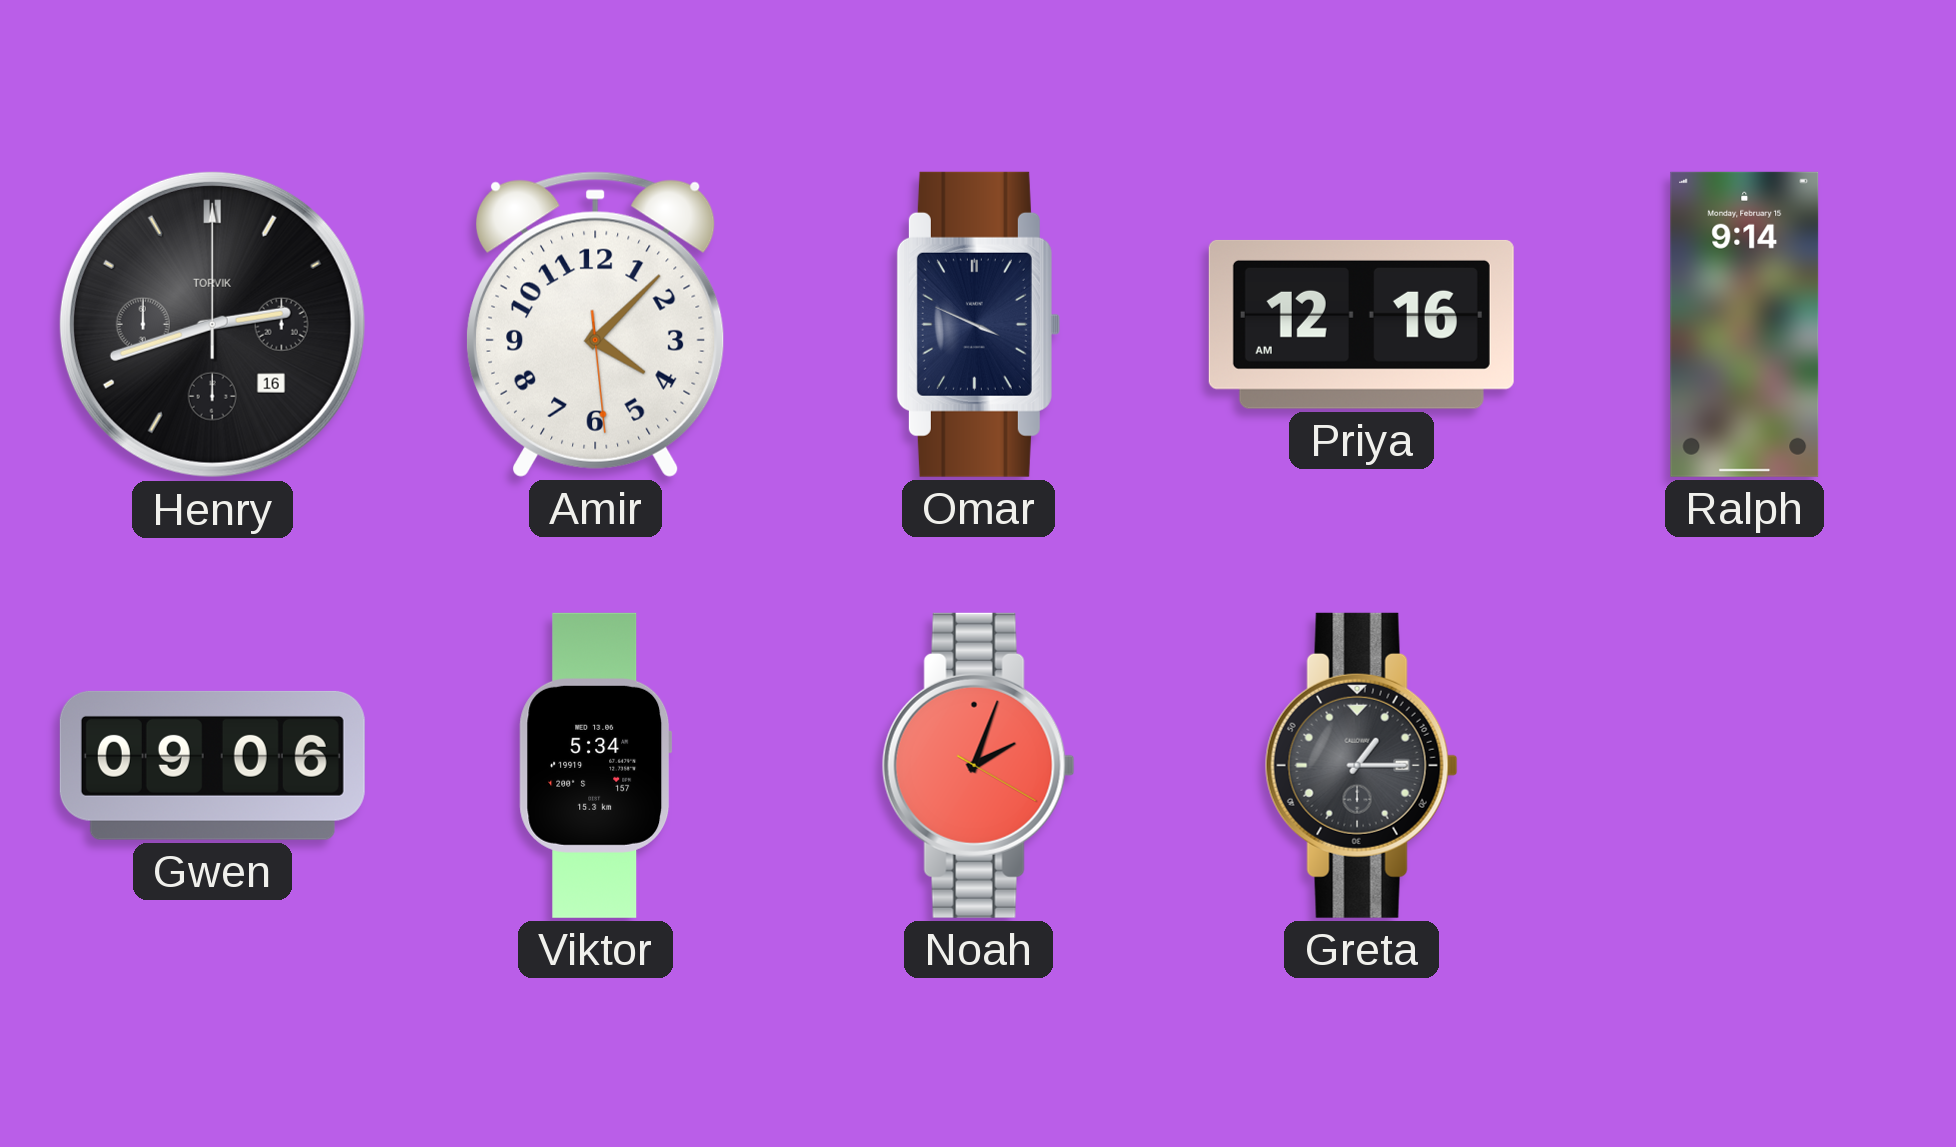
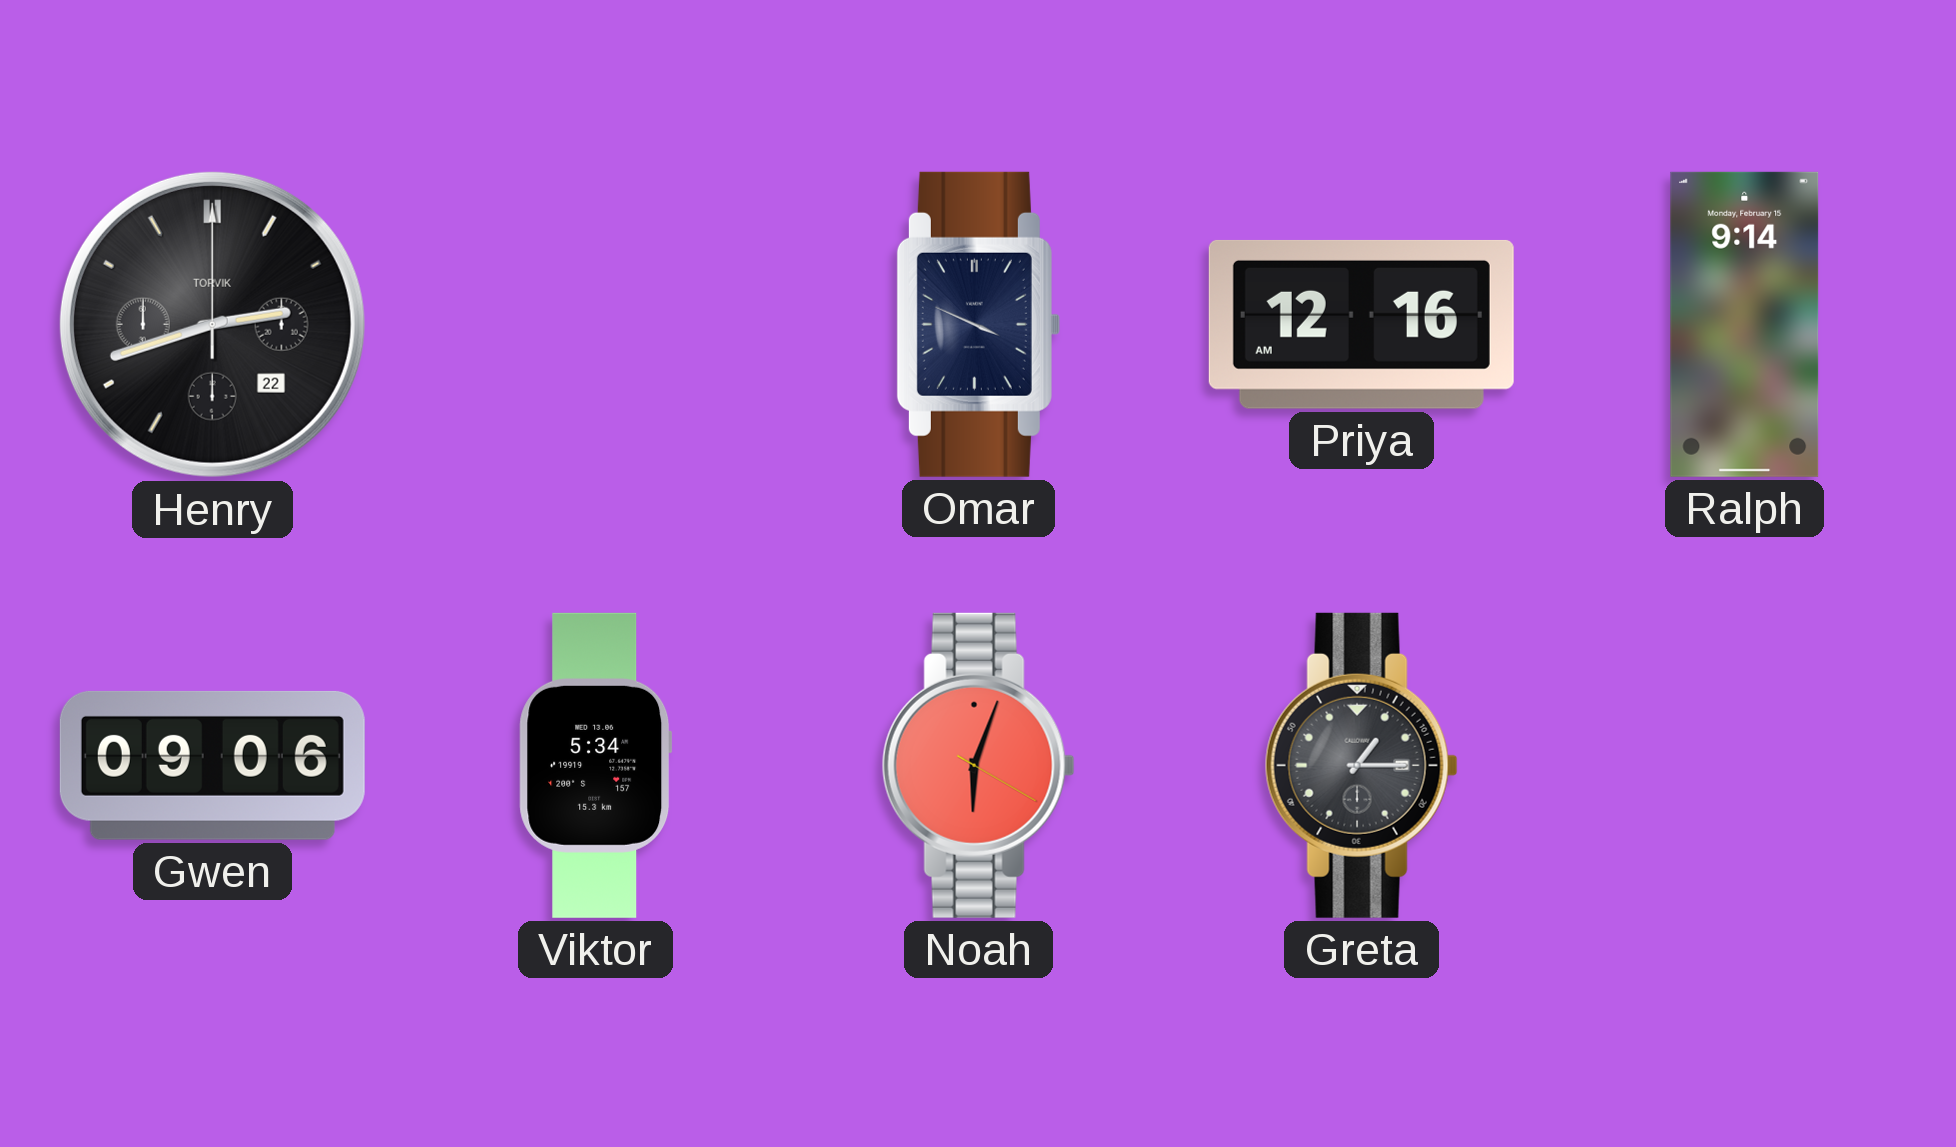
Henry date: 16 -> 22 (212, 324)
Amir: 4:07 -> none (596, 324)
Noah: 2:03 -> 6:03 (978, 765)
